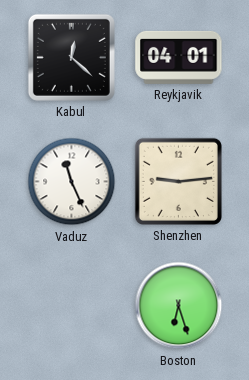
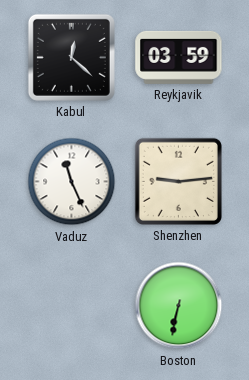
Reykjavik: 04:01 -> 03:59 (179, 57)
Boston: 6:27 -> 6:32 (179, 306)
